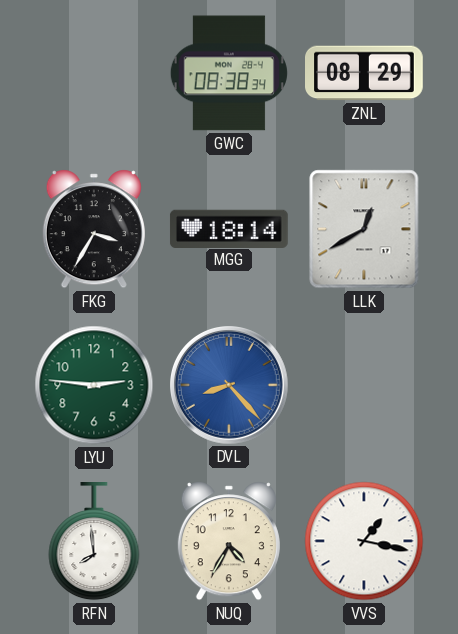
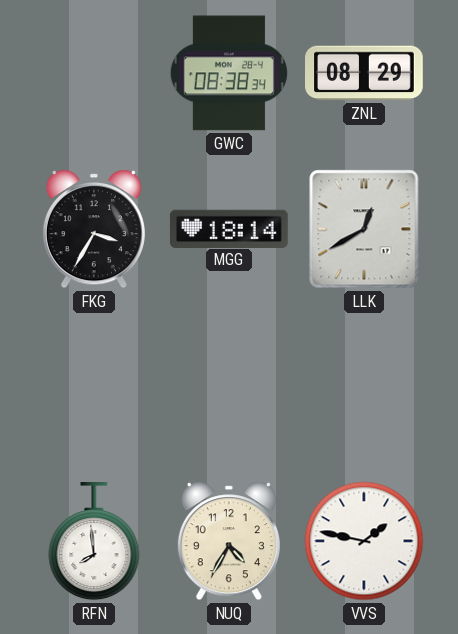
LYU: 2:46 -> none (94, 385)
DVL: 8:23 -> none (230, 386)
VVS: 1:17 -> 1:47 (364, 541)
